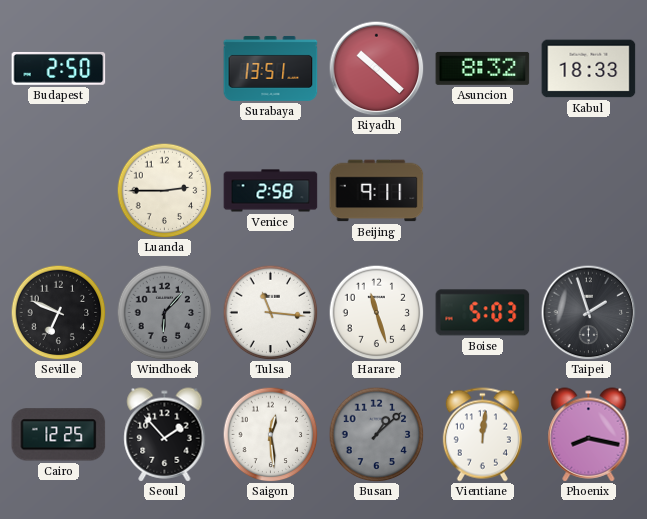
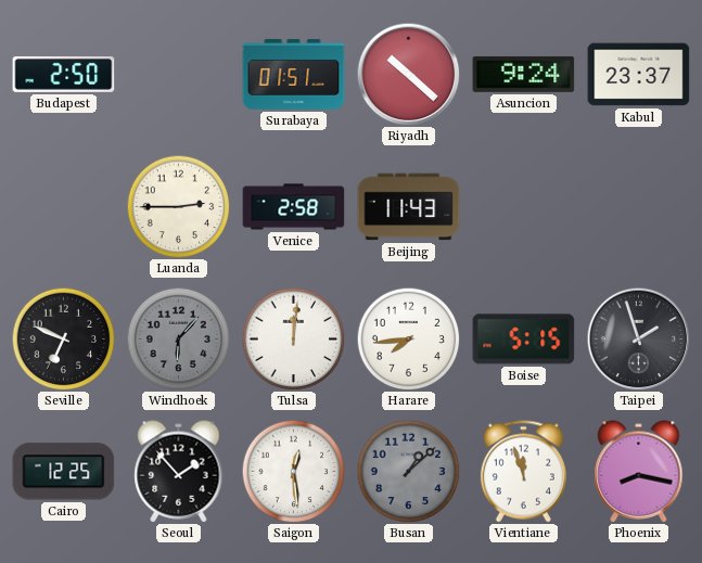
Surabaya: 13:51 -> 01:51 (294, 74)
Asuncion: 8:32 -> 9:24 (524, 74)
Kabul: 18:33 -> 23:37 (639, 75)
Beijing: 9:11 -> 11:43 (409, 207)
Tulsa: 11:16 -> 12:01 (293, 338)
Harare: 11:27 -> 7:44 (408, 338)
Boise: 5:03 -> 5:15 (524, 340)
Vientiane: 12:01 -> 11:57 (523, 472)
